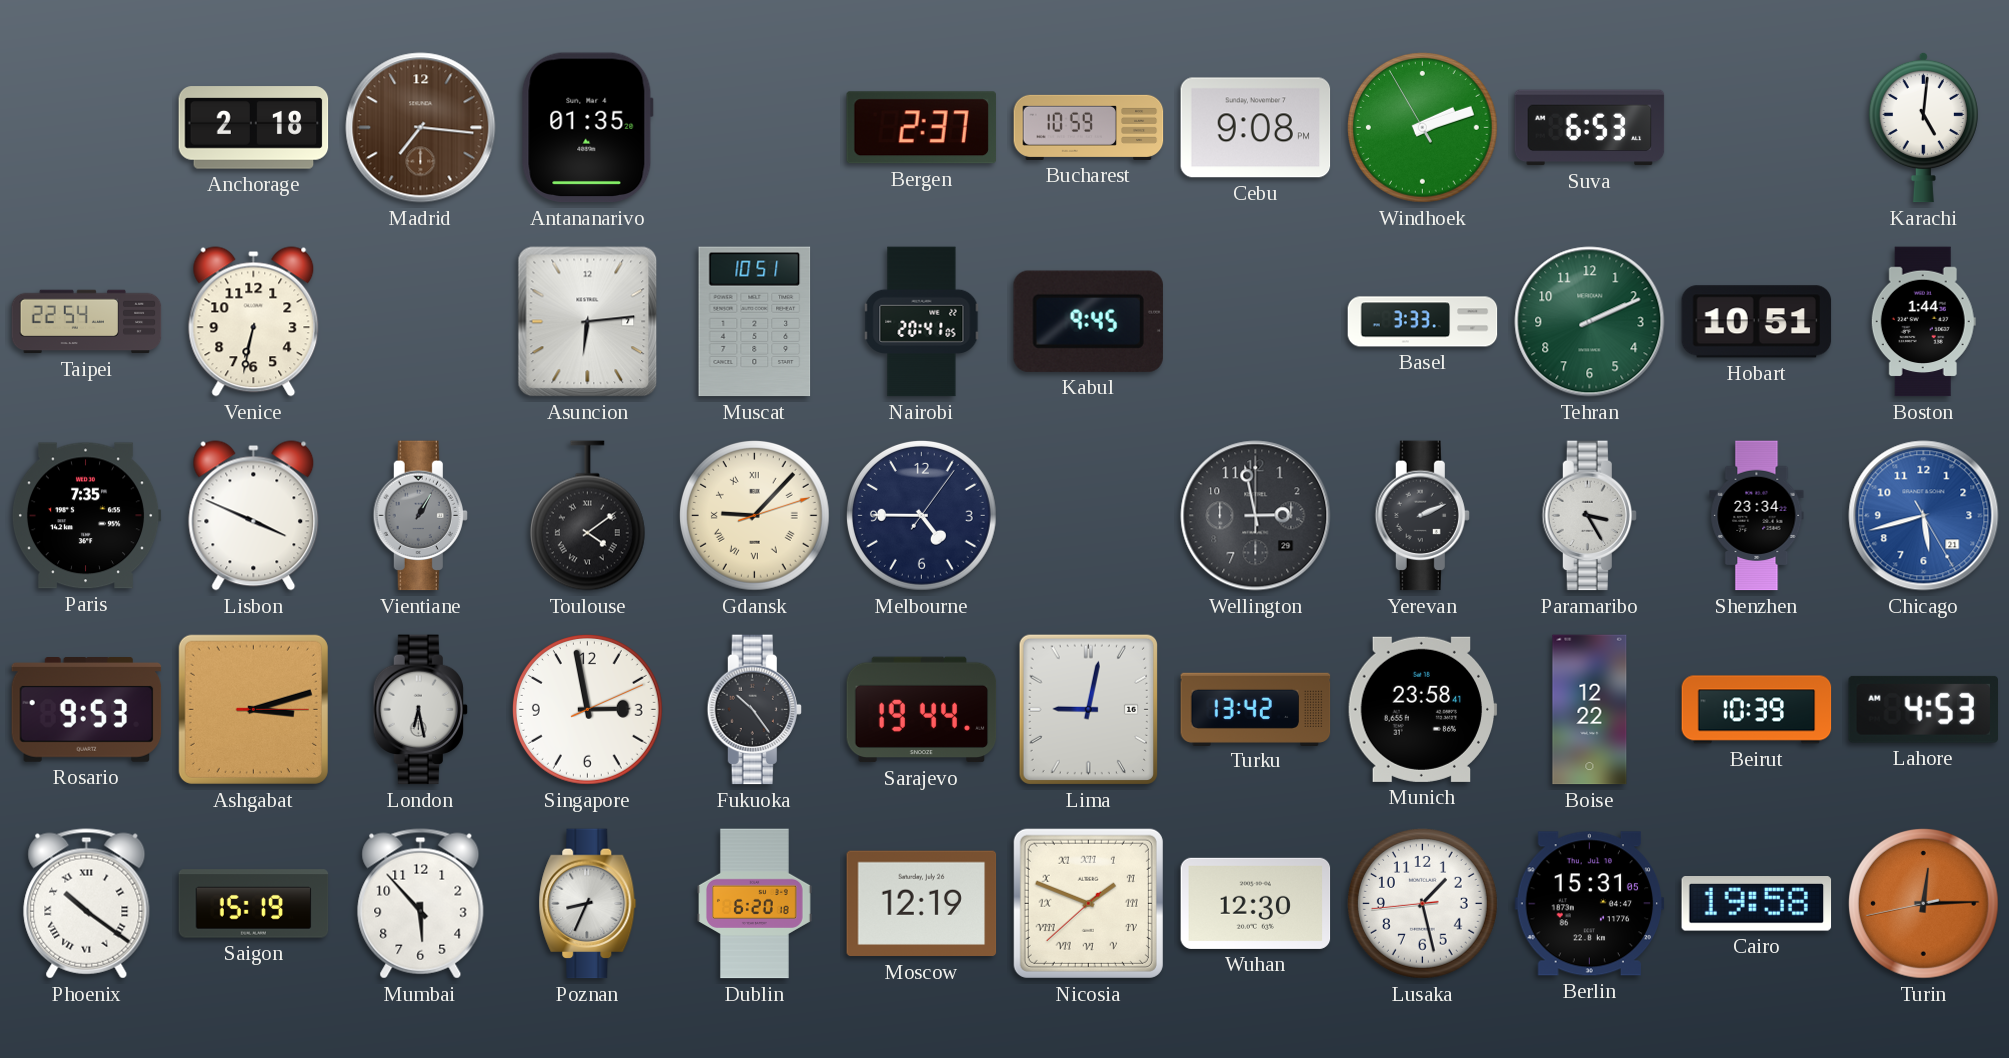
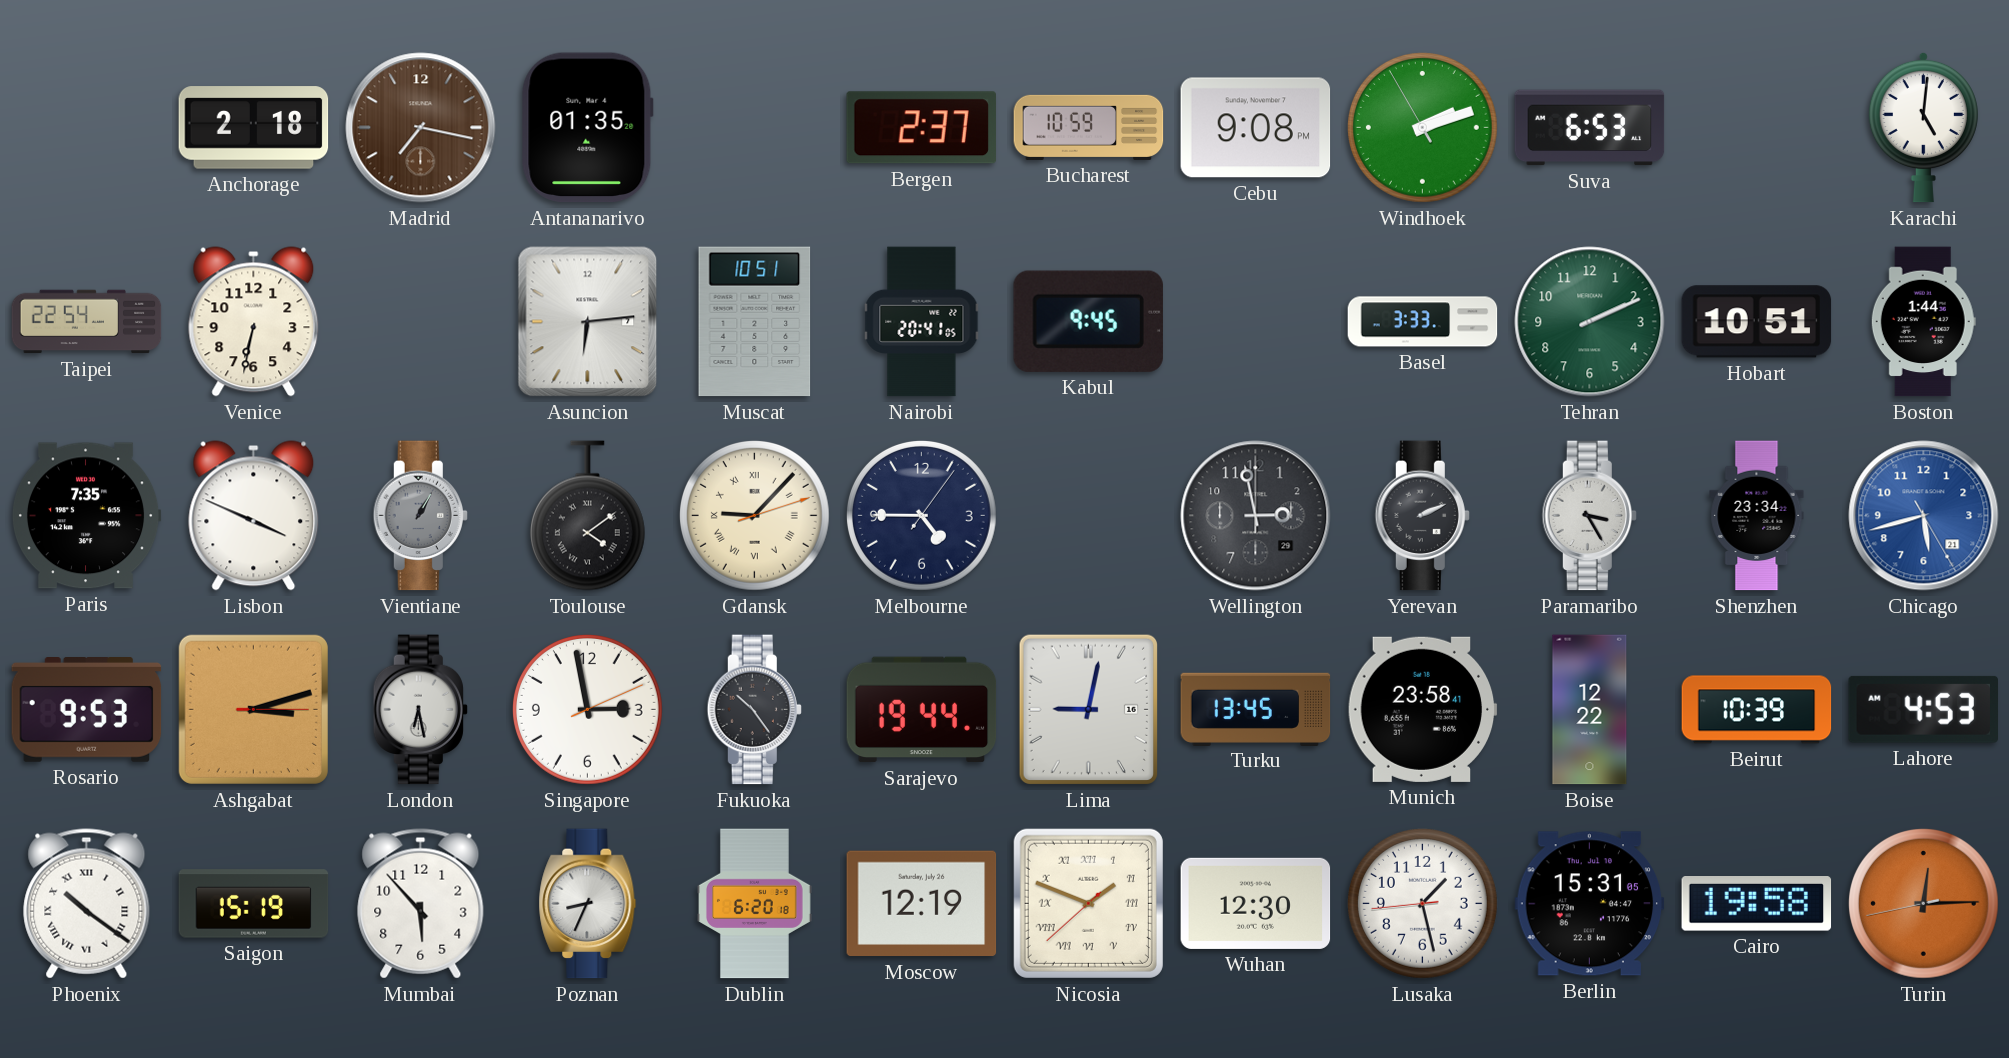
Madrid: 7:16 -> 7:17 (421, 128)
Turku: 13:42 -> 13:45 (1256, 709)
